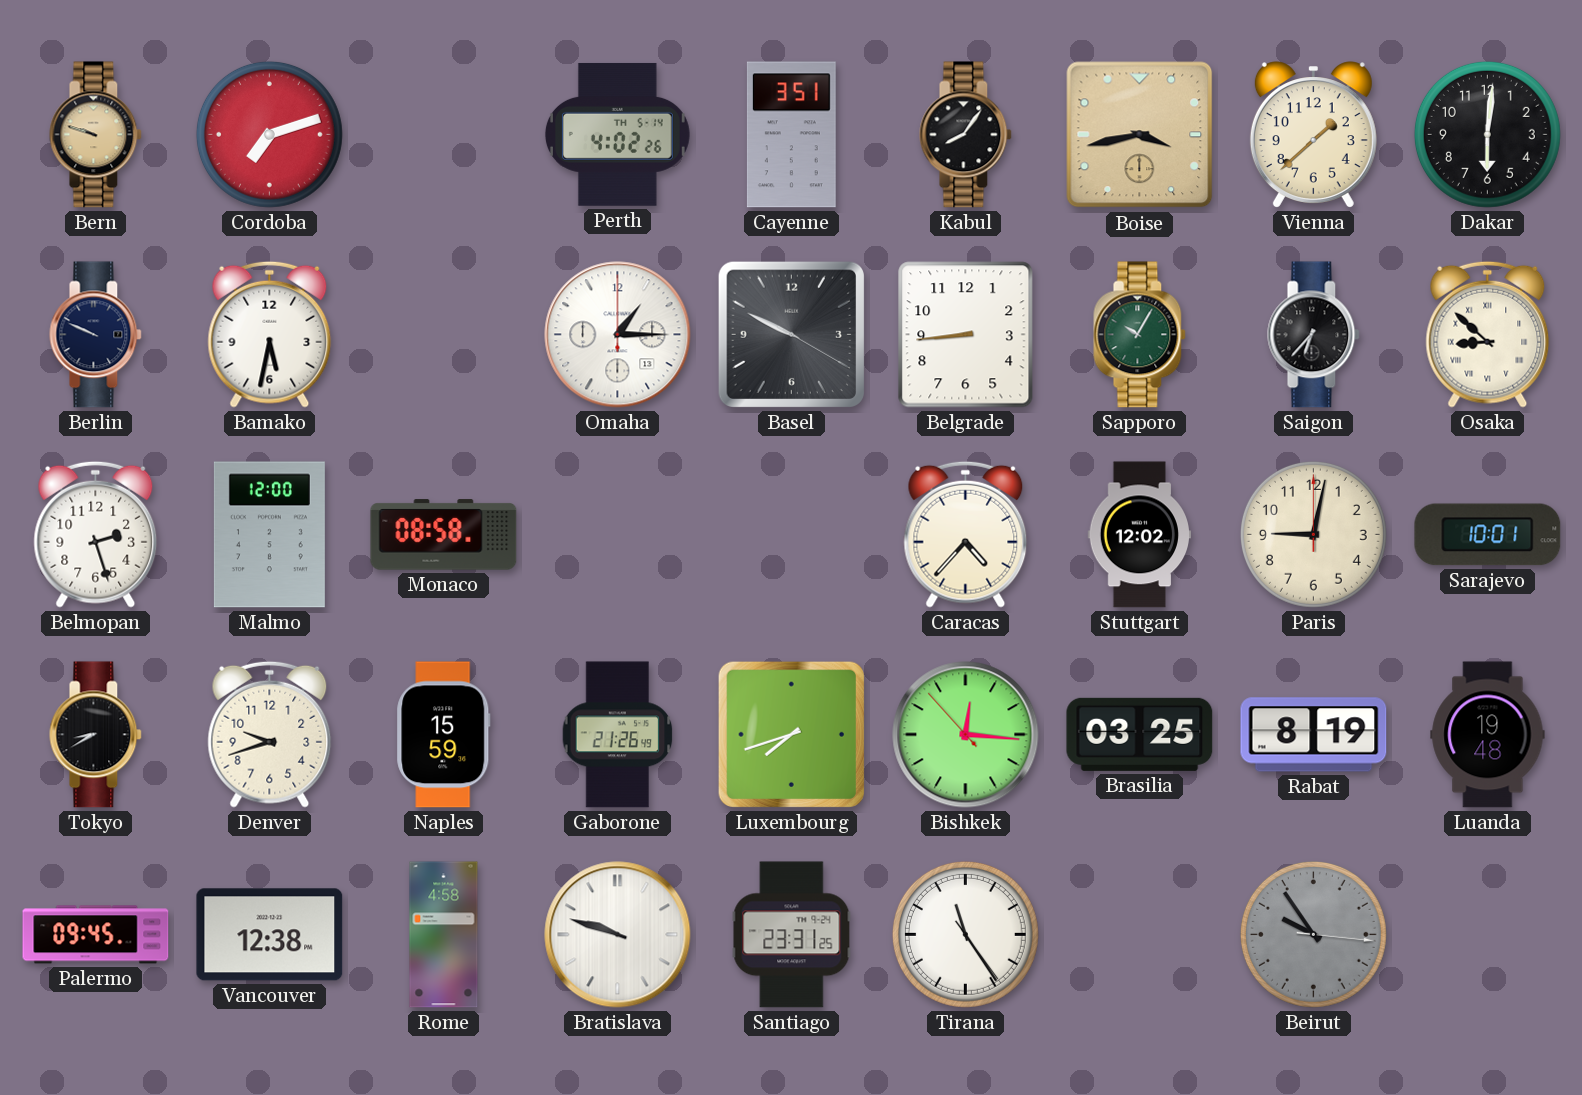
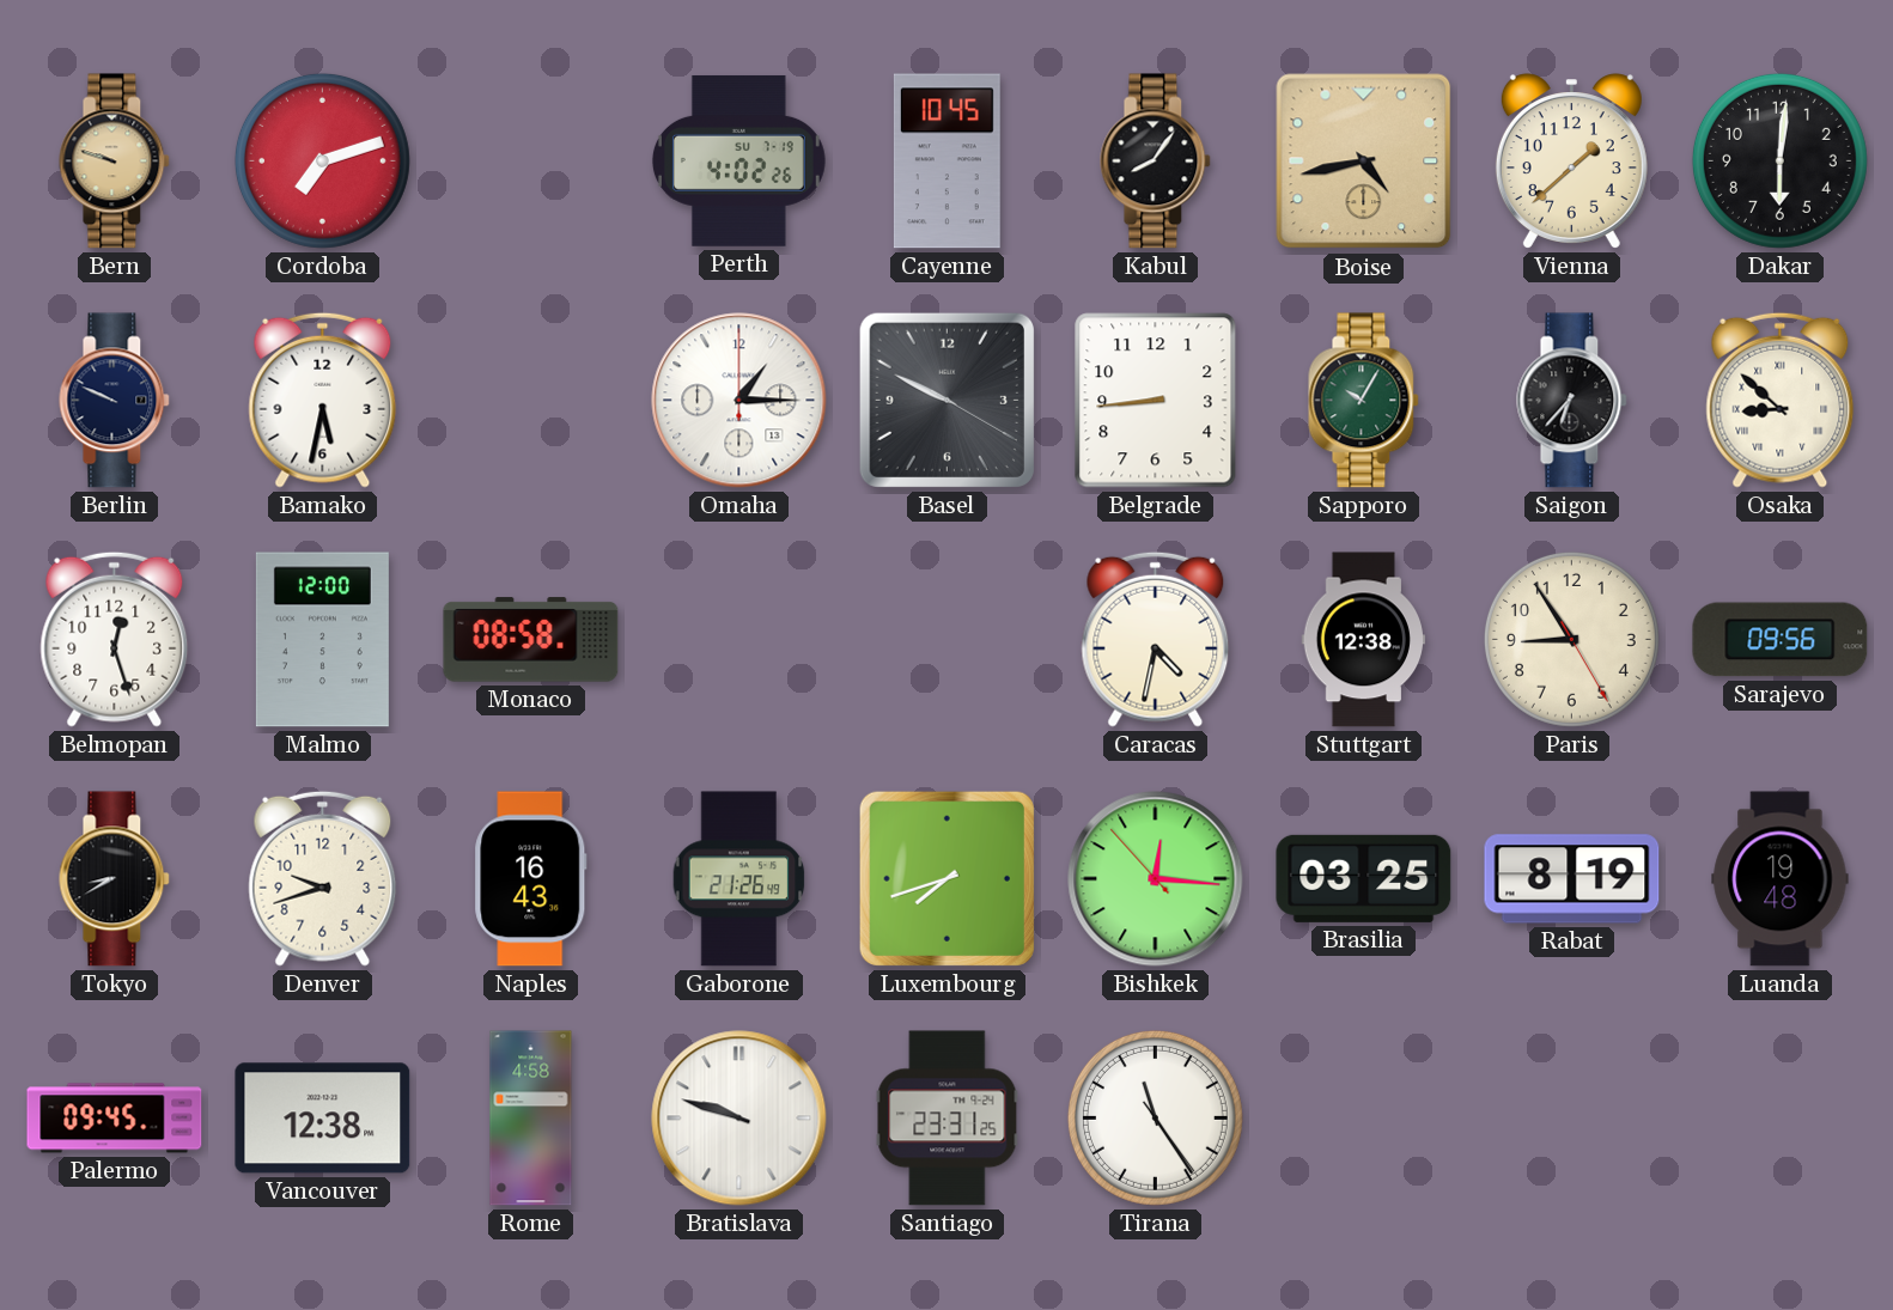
Perth date: TH 5-14 -> SU 7-19 (738, 160)
Cayenne: 3:51 -> 10:45 (947, 162)
Boise: 3:43 -> 4:43 (1364, 162)
Belmopan: 2:27 -> 12:27 (115, 639)
Caracas: 4:37 -> 4:32 (1156, 639)
Stuttgart: 12:02 -> 12:38 (1363, 640)
Paris: 9:02 -> 8:54 (1571, 639)
Sarajevo: 10:01 -> 09:56 (1781, 640)
Naples: 15:59 -> 16:43 (531, 879)
Beirut: 9:54 -> none (1313, 934)
